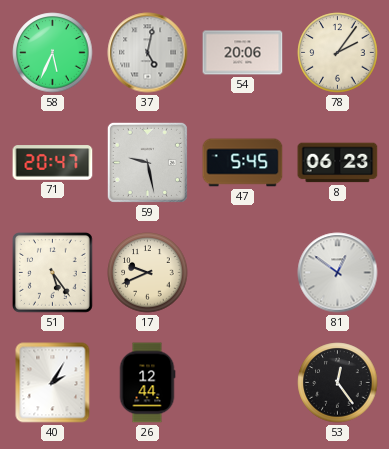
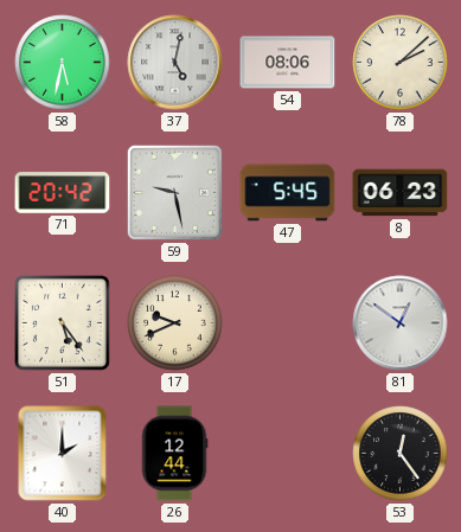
58: 5:34 -> 5:32 (63, 63)
54: 20:06 -> 08:06 (288, 63)
78: 2:06 -> 2:08 (401, 63)
71: 20:47 -> 20:42 (63, 193)
40: 2:05 -> 2:00 (63, 454)
